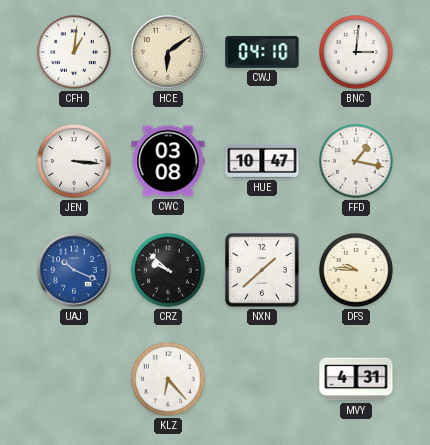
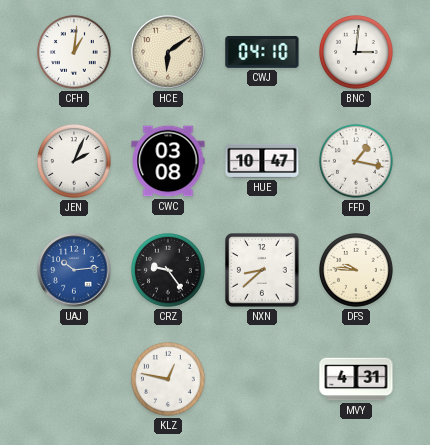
JEN: 3:16 -> 2:04 (75, 162)
UAJ: 10:19 -> 10:14 (74, 270)
CRZ: 9:52 -> 9:24 (169, 271)
NXN: 1:38 -> 8:38 (263, 271)
KLZ: 6:23 -> 12:47 (169, 380)
